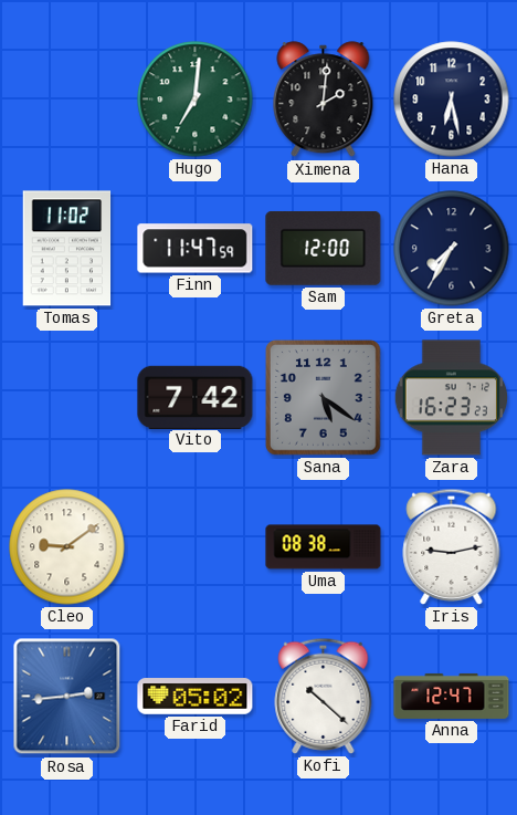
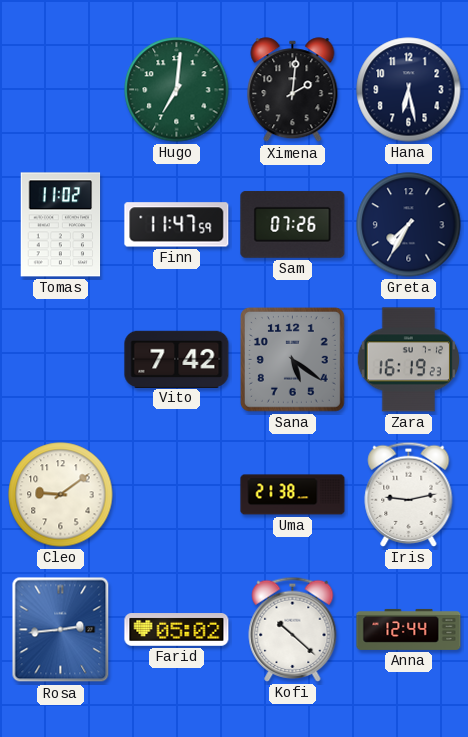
Sam: 12:00 -> 07:26 (293, 224)
Zara: 16:23 -> 16:19 (408, 360)
Uma: 08:38 -> 21:38 (293, 495)
Anna: 12:47 -> 12:44 (409, 629)
